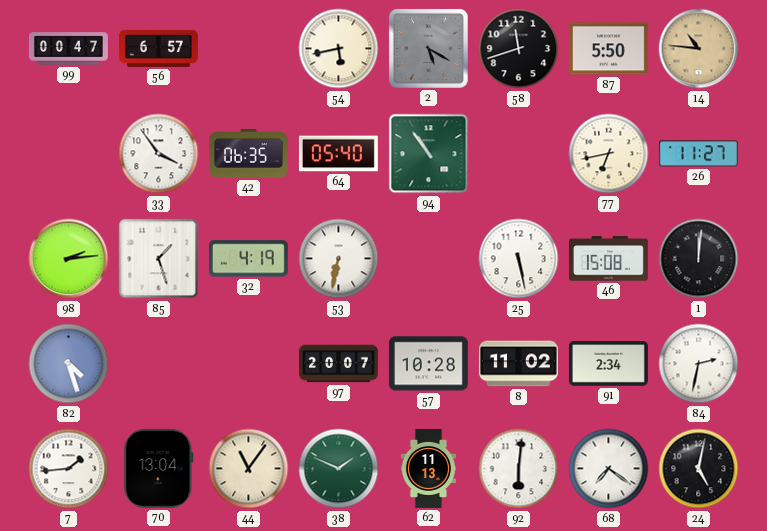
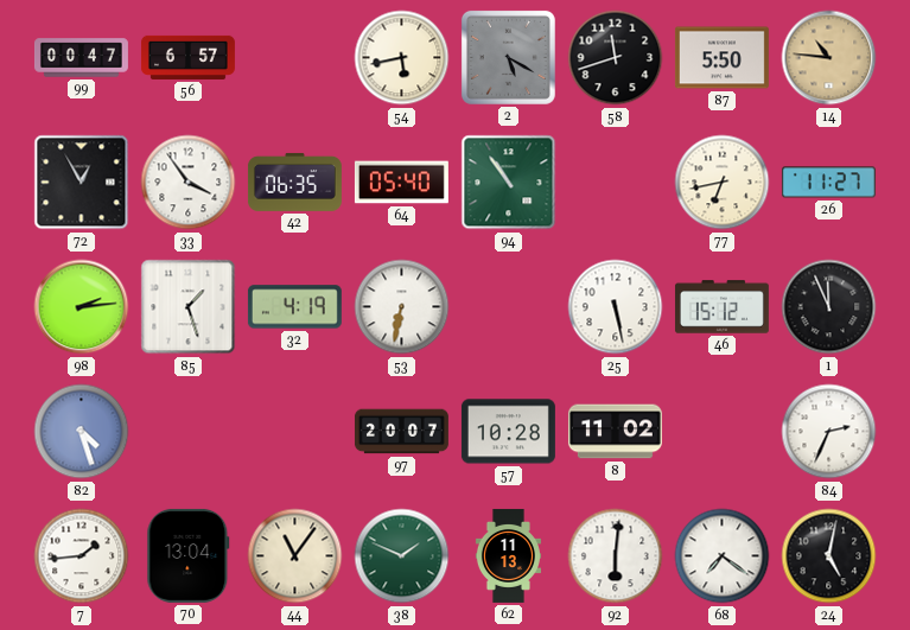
72: none -> 12:55 (82, 183)
46: 15:08 -> 15:12 (721, 307)
1: 12:01 -> 11:56 (829, 307)
91: 2:34 -> none (608, 364)
84: 2:32 -> 2:34 (829, 432)
